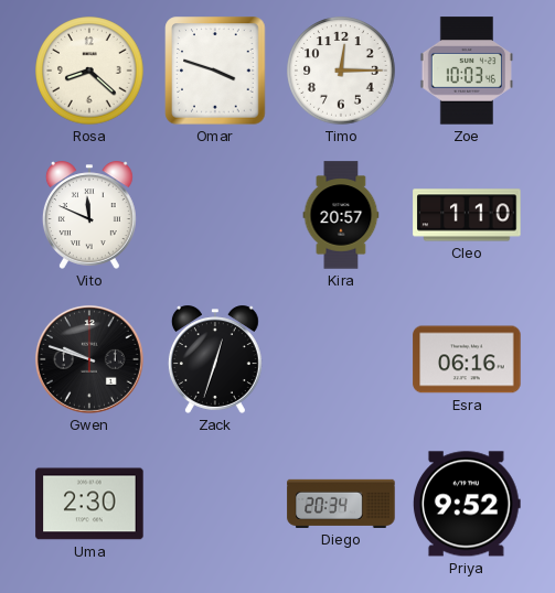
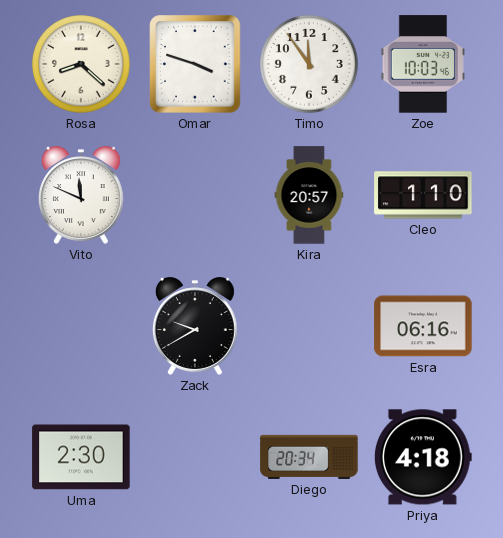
Timo: 12:15 -> 11:54 (309, 64)
Gwen: 9:48 -> none (89, 359)
Zack: 12:33 -> 9:40 (195, 326)
Priya: 9:52 -> 4:18 (423, 457)
